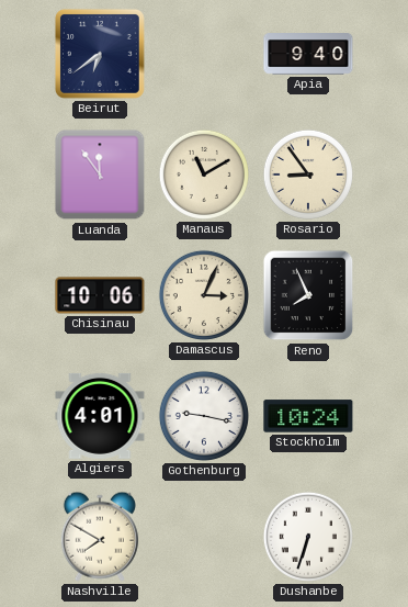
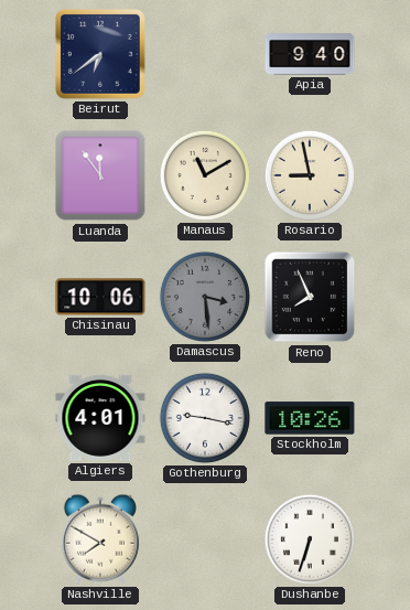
Rosario: 8:54 -> 8:58 (310, 175)
Damascus: 3:04 -> 3:29 (205, 297)
Damascus dial: cream -> grey (205, 297)
Stockholm: 10:24 -> 10:26 (310, 418)
